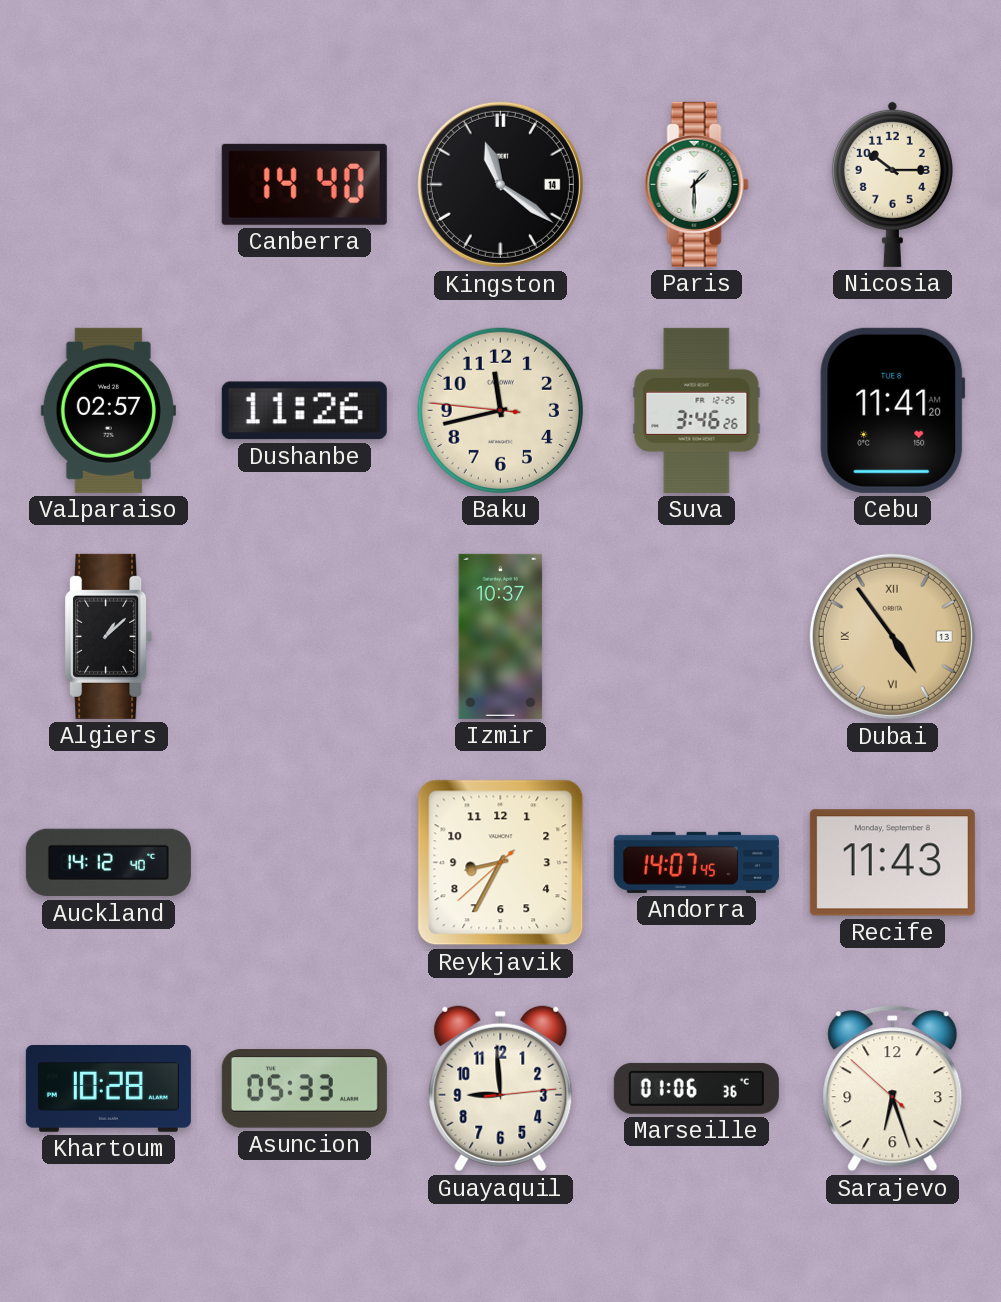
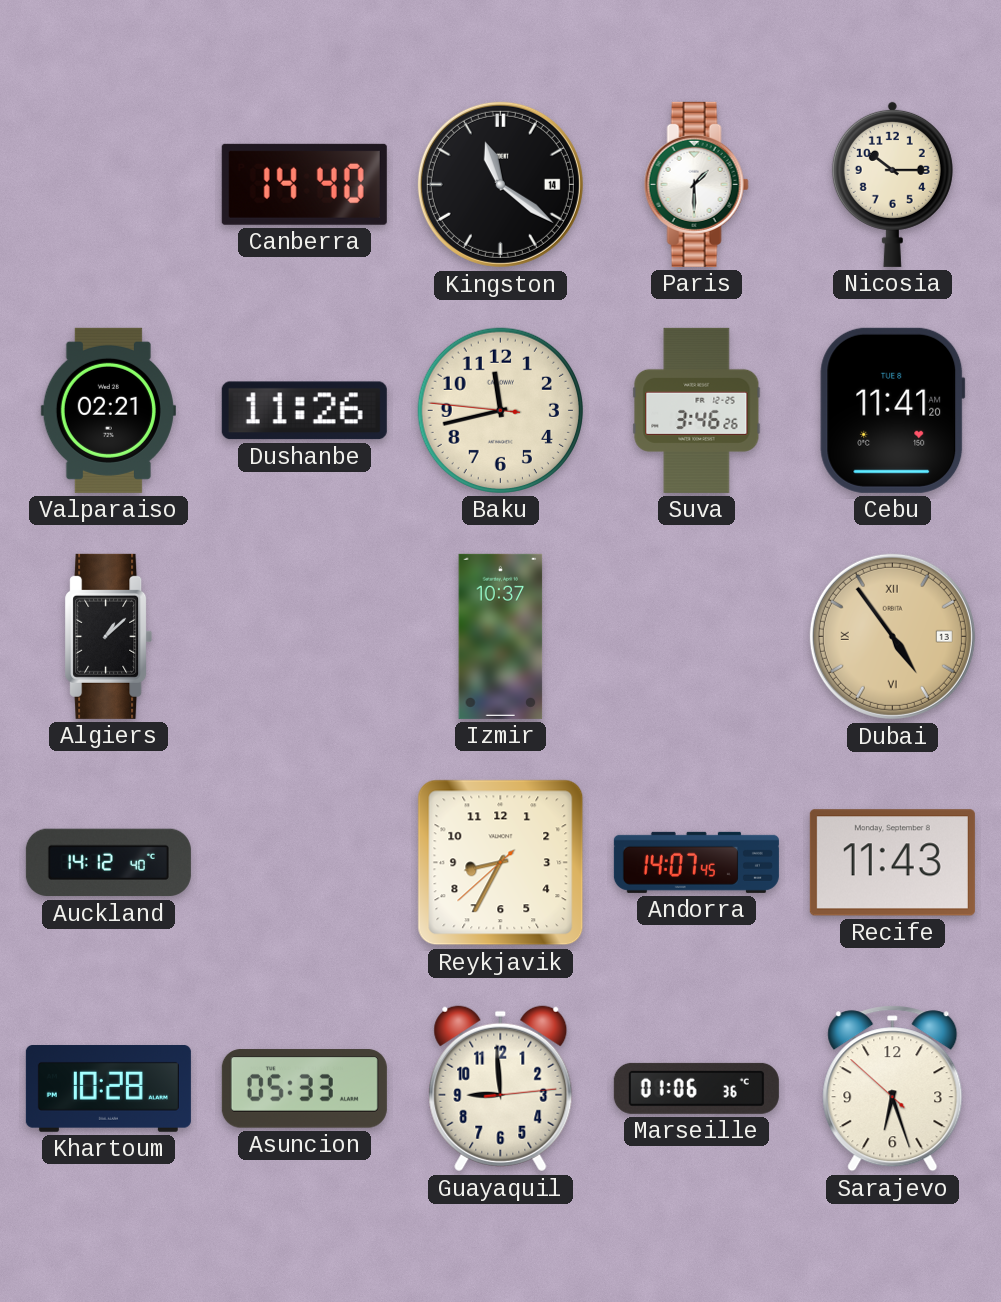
Valparaiso: 02:57 -> 02:21 (108, 410)
